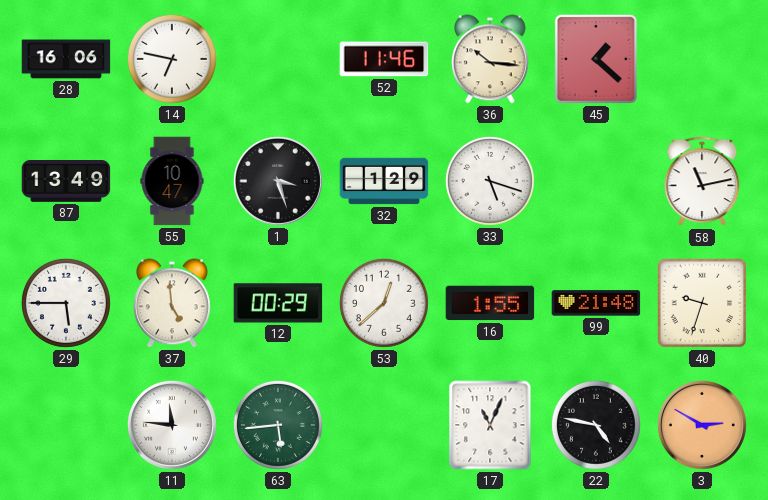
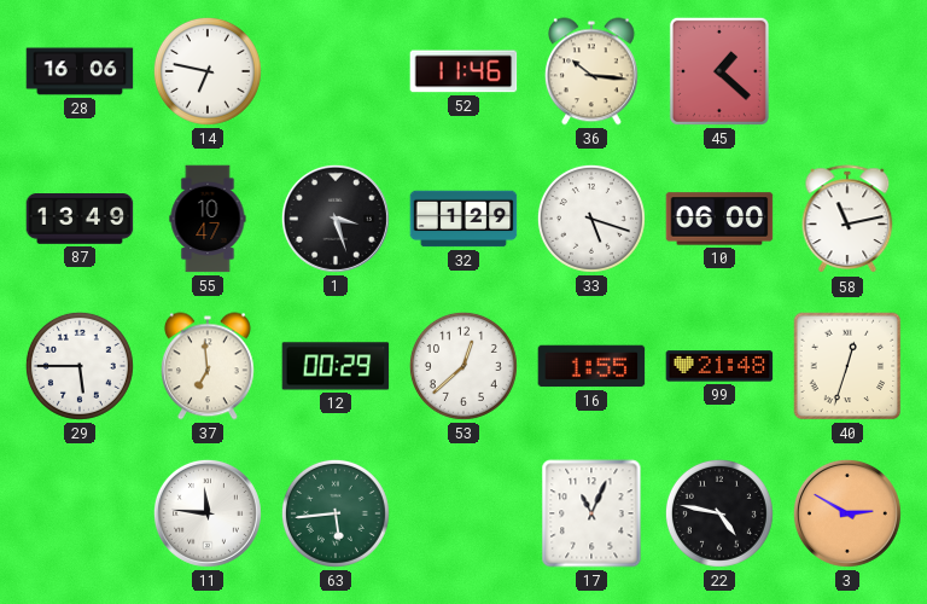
10: none -> 06:00 (719, 219)
37: 4:59 -> 6:59 (208, 366)
40: 9:33 -> 12:33 (847, 366)
